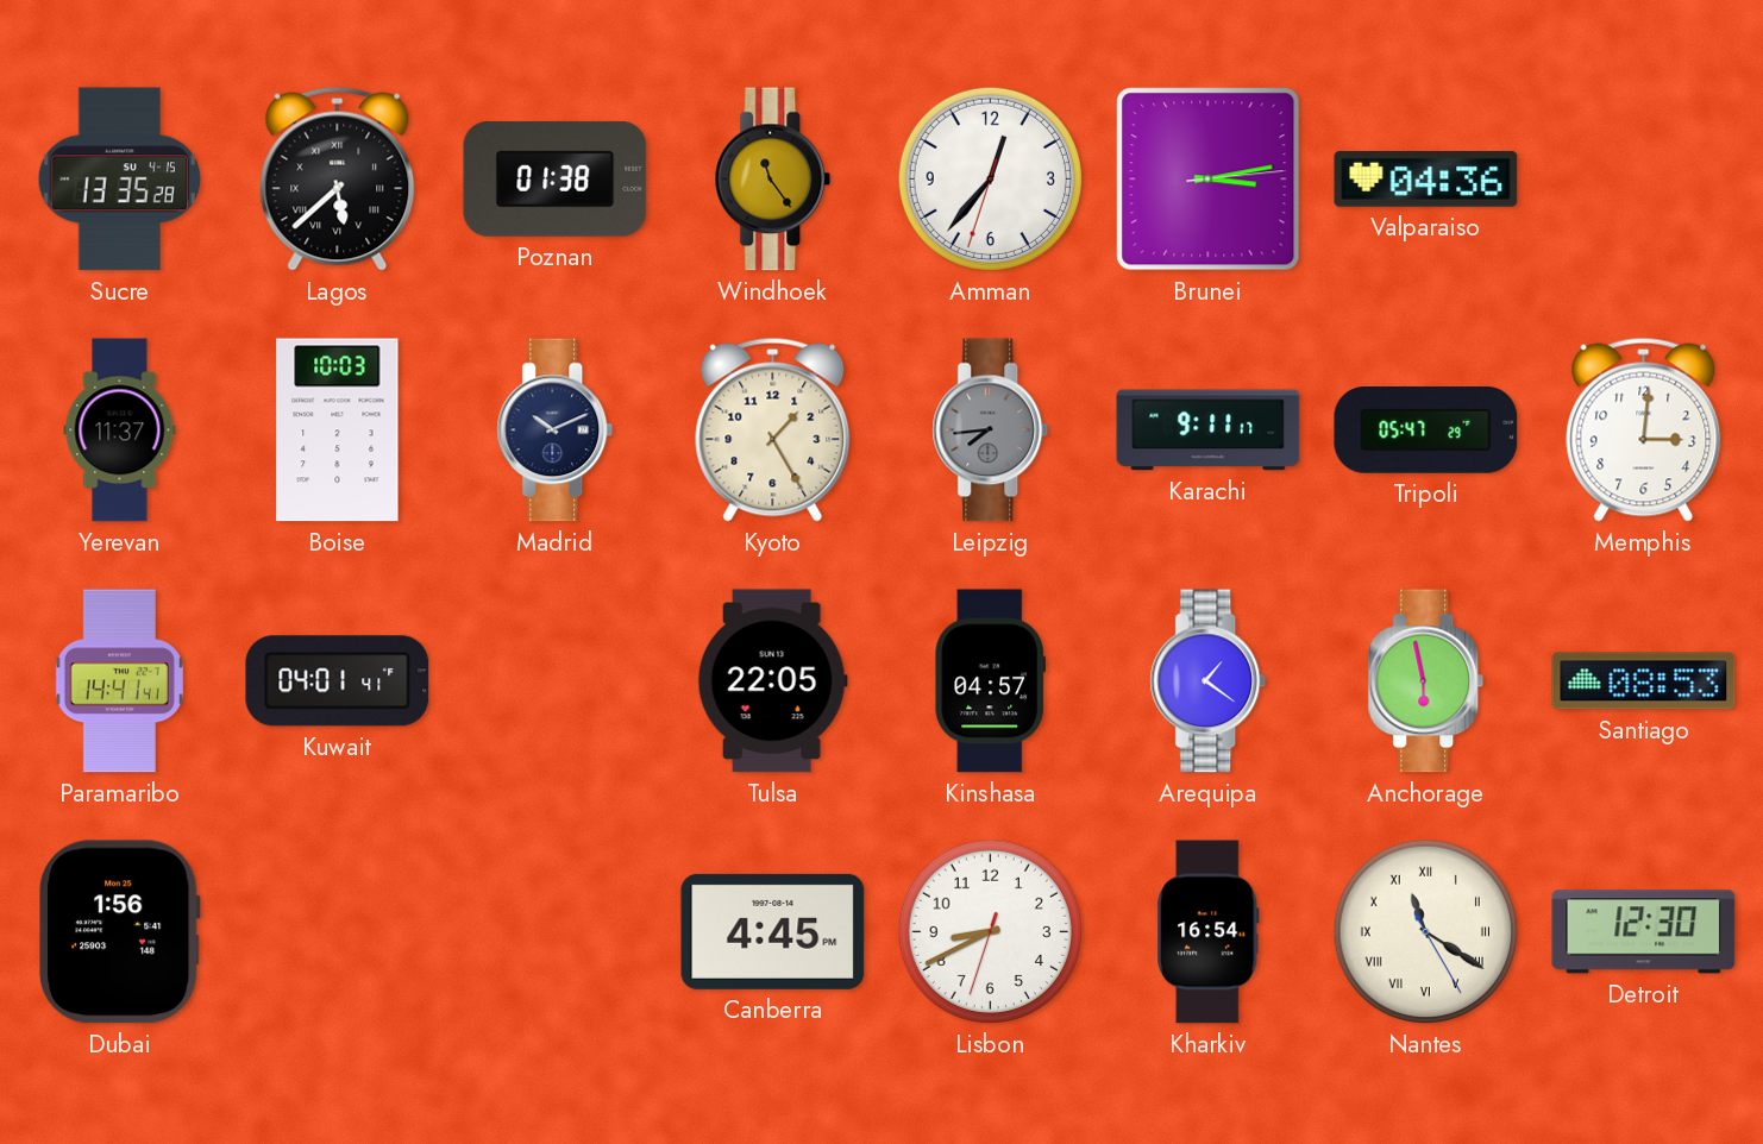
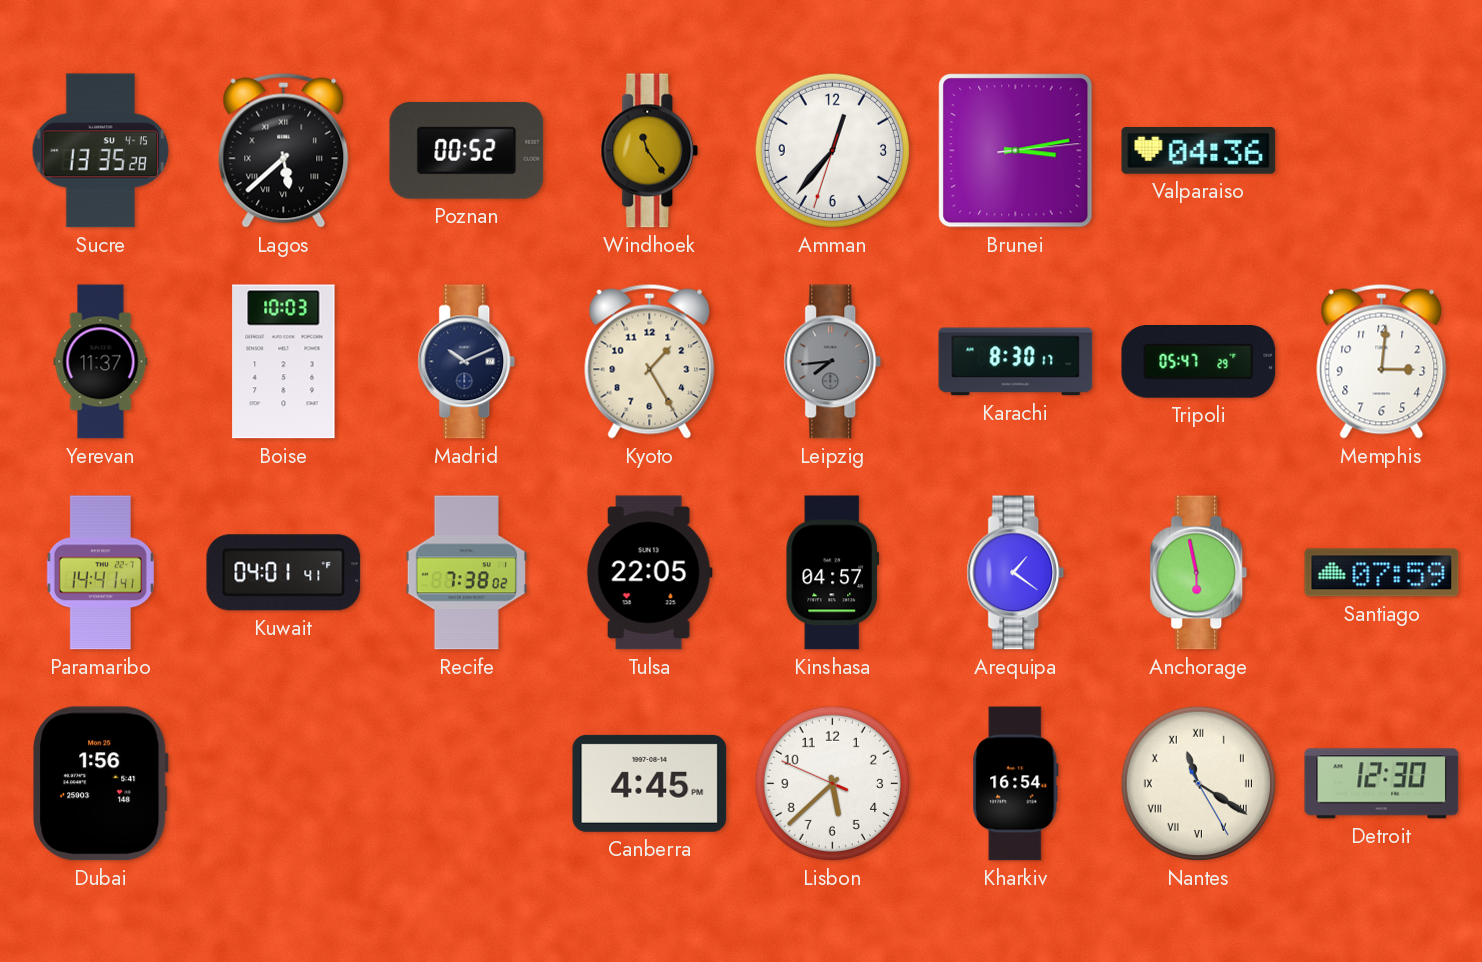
Poznan: 01:38 -> 00:52 (467, 150)
Karachi: 9:11 -> 8:30 (1016, 362)
Recife: none -> 7:38 (466, 573)
Santiago: 08:53 -> 07:59 (1382, 573)
Lisbon: 8:40 -> 5:37 (832, 783)
